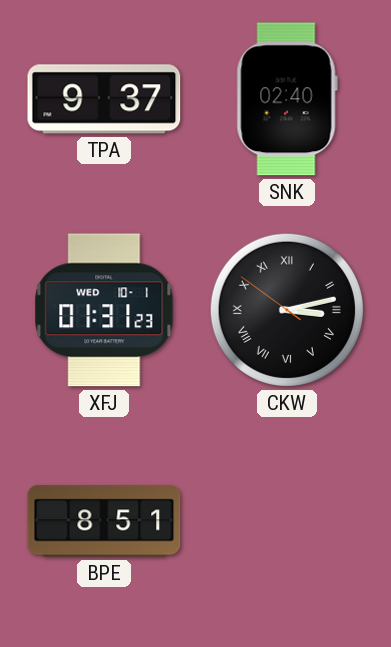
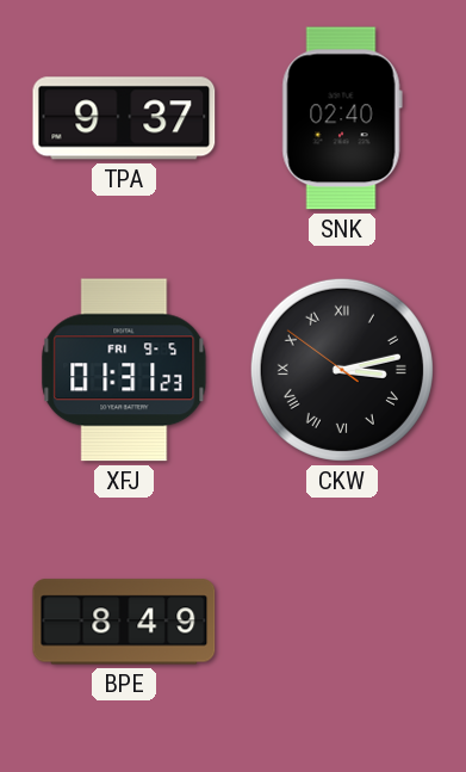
XFJ date: WED 10-1 -> FRI 9-5 (124, 370)
BPE: 8:51 -> 8:49 (124, 622)
